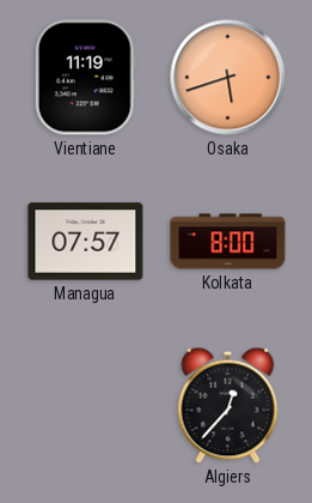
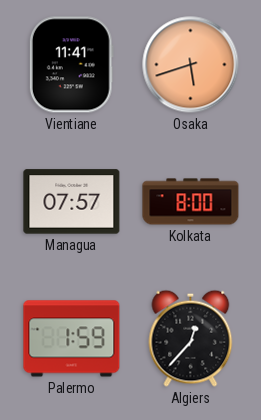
Vientiane: 11:19 -> 11:41 (71, 65)
Palermo: none -> 1:59 (72, 339)
